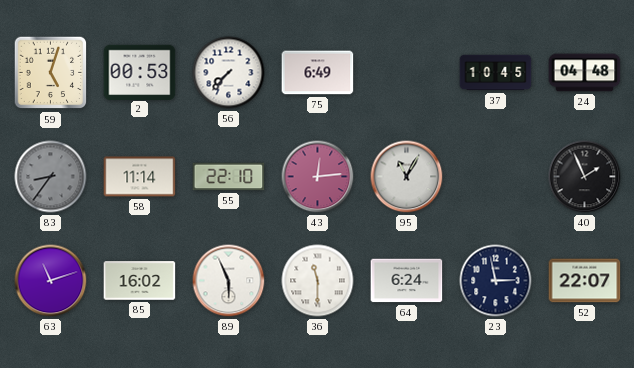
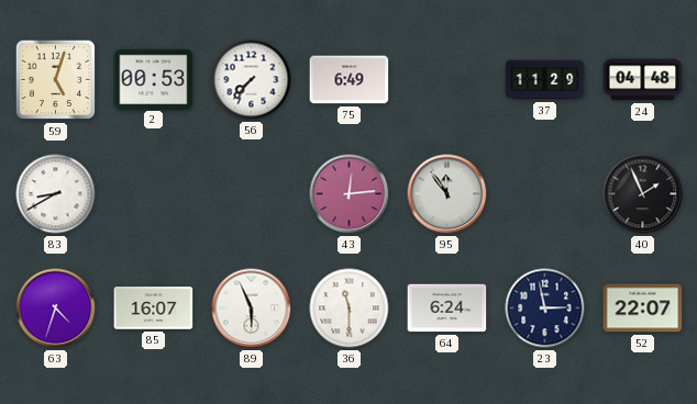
37: 10:45 -> 11:29 (545, 80)
83: 8:36 -> 8:40 (56, 194)
83 dial: grey -> white (56, 194)
58: 11:14 -> none (140, 177)
55: 22:10 -> none (229, 177)
95: 11:05 -> 11:54 (447, 194)
63: 11:12 -> 4:33 (56, 308)
85: 16:02 -> 16:07 (154, 308)
